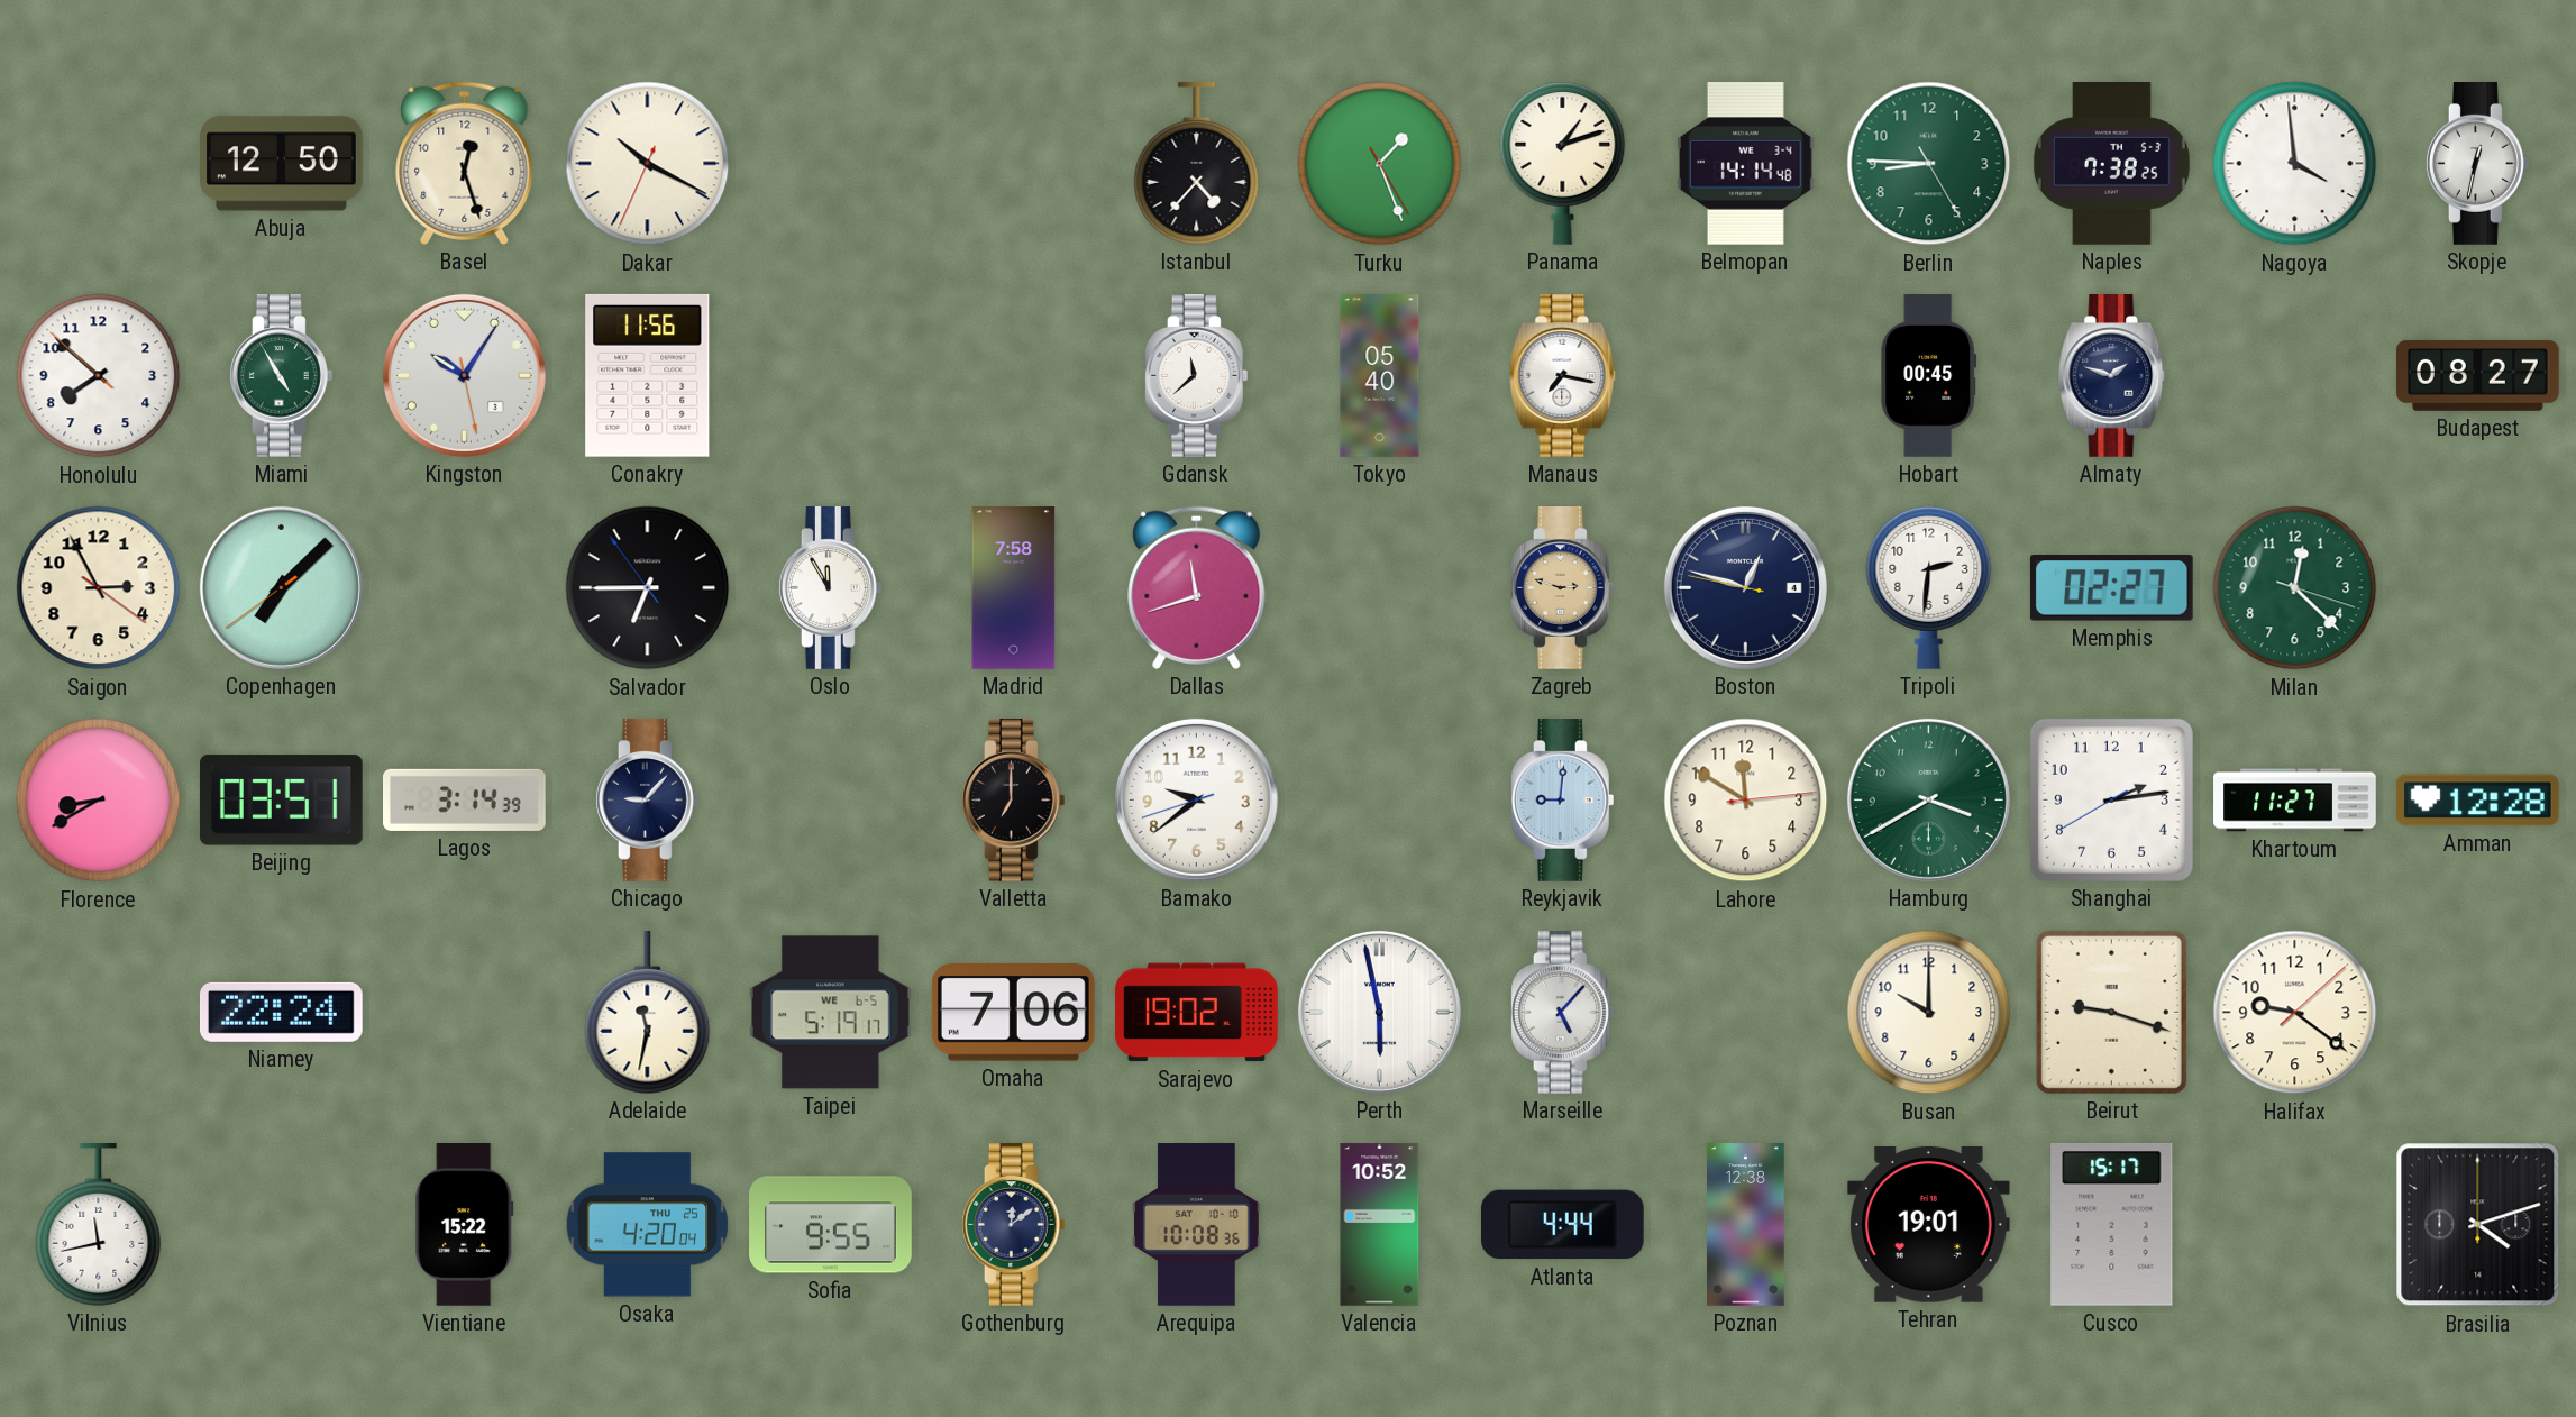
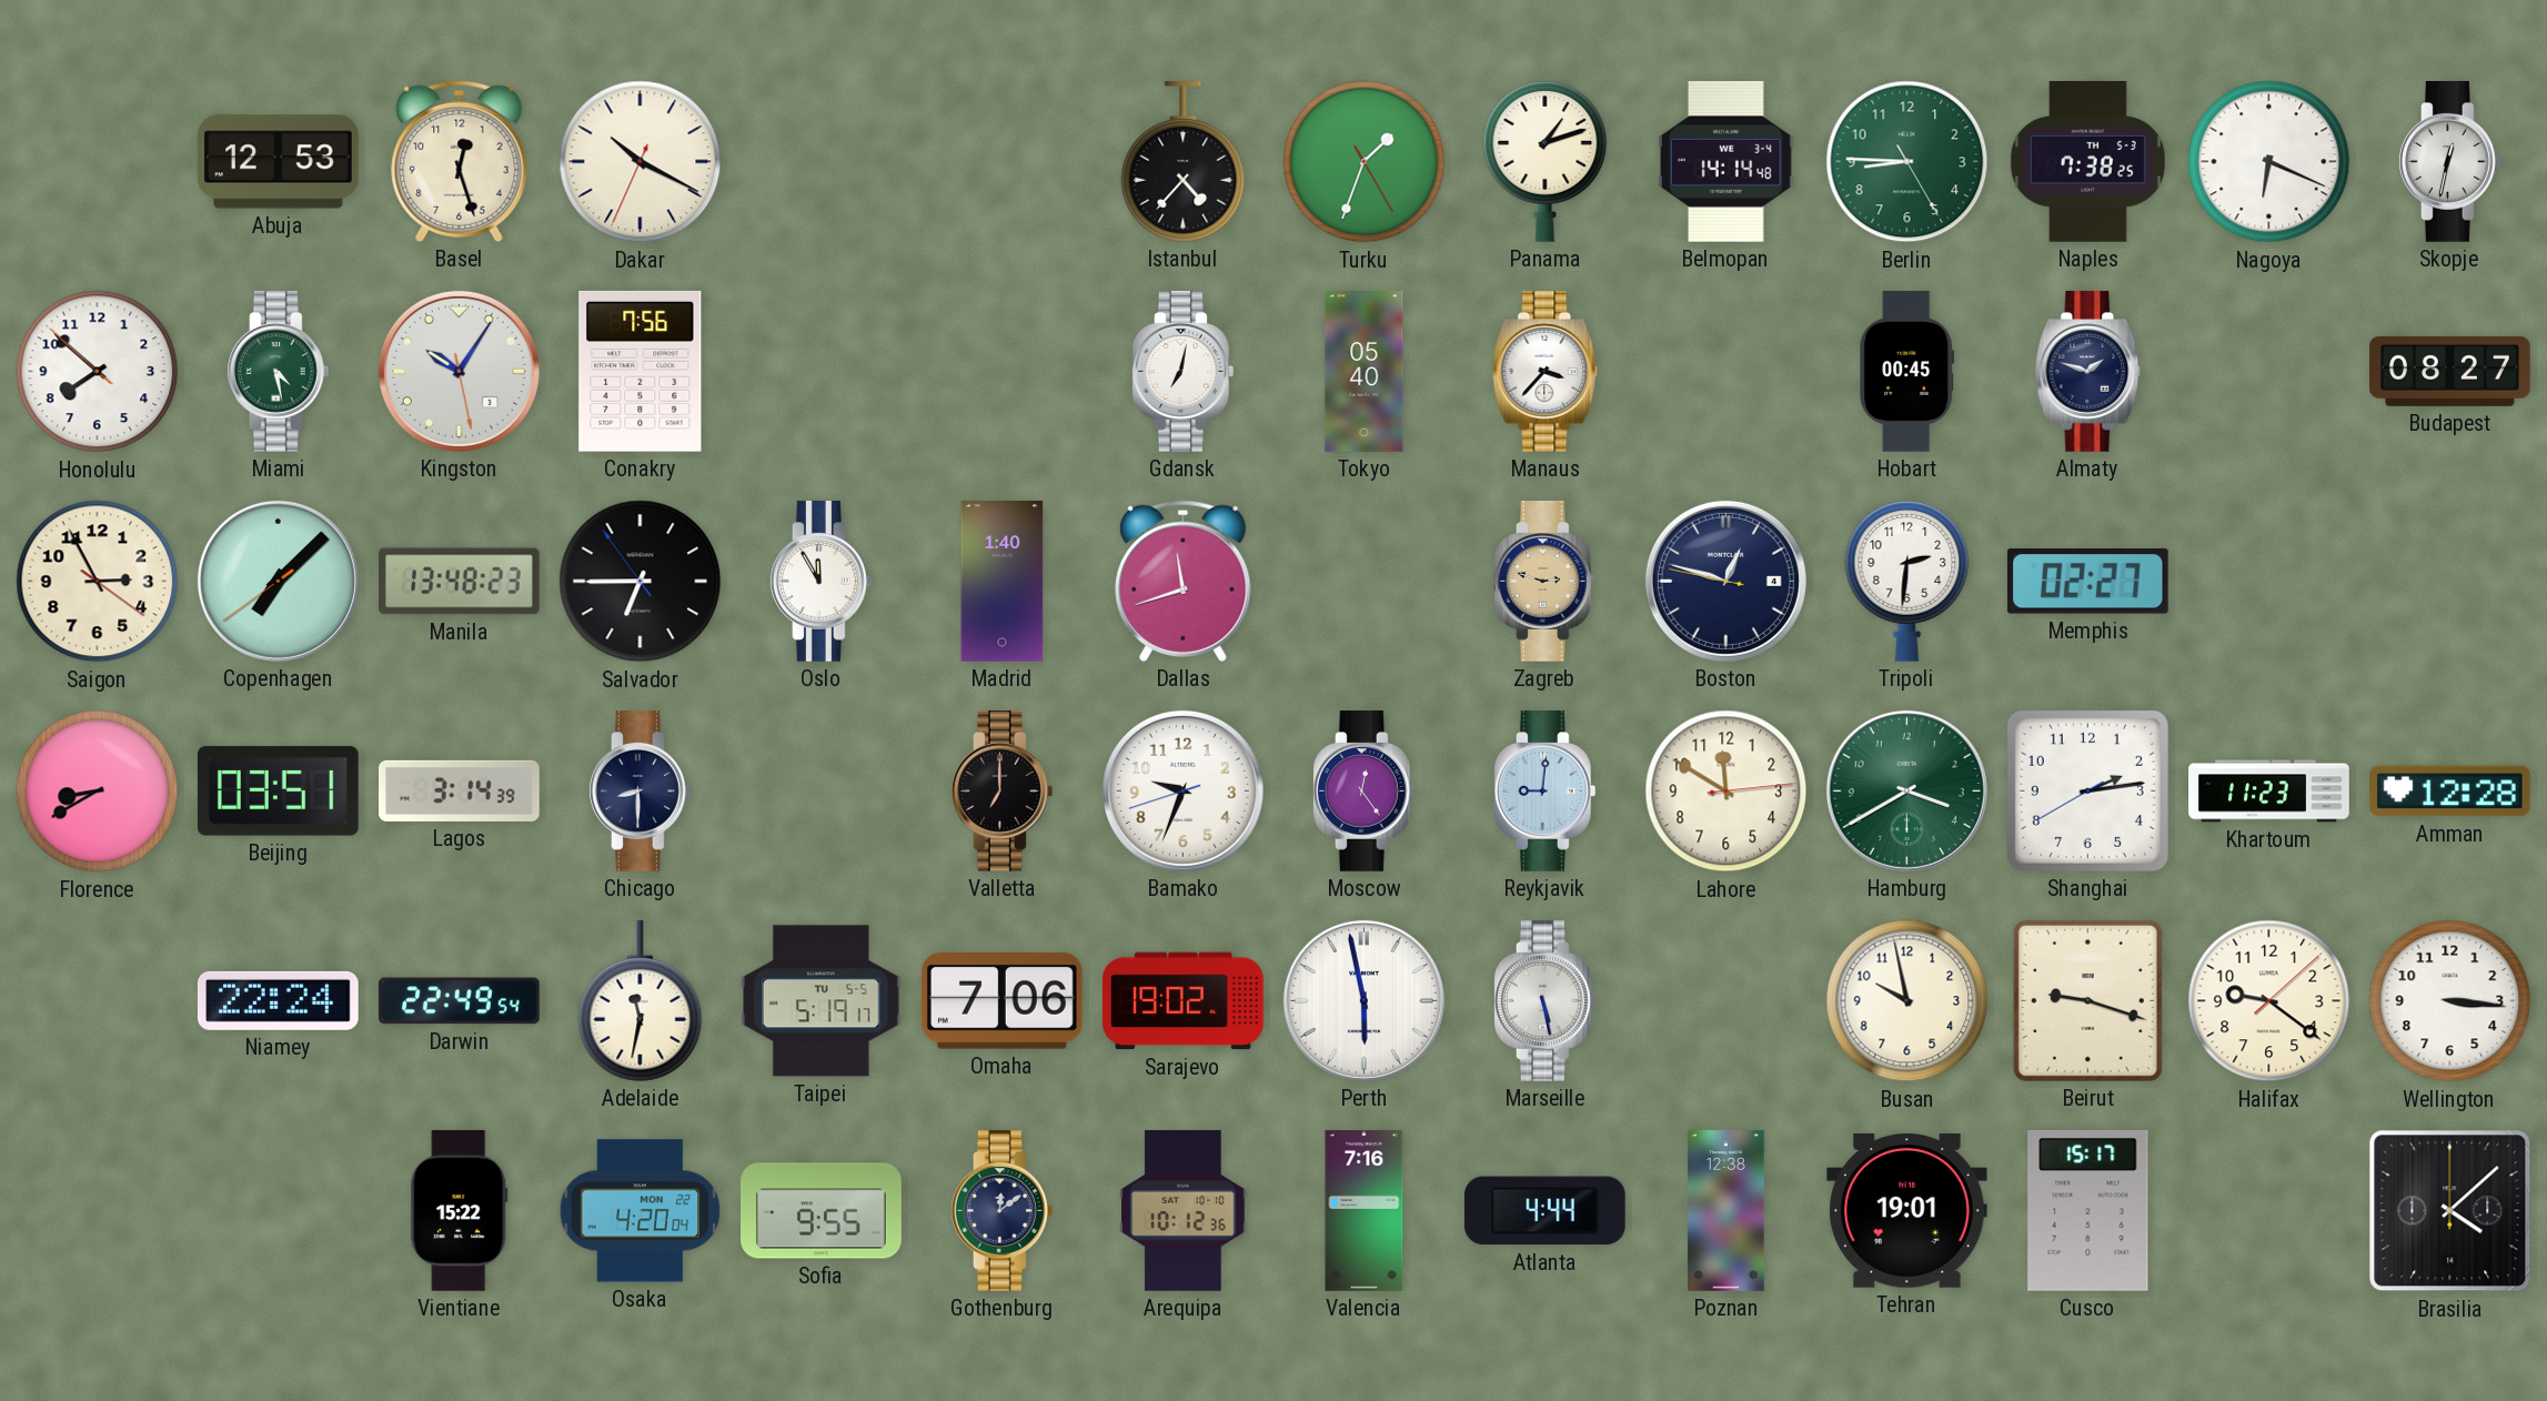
Abuja: 12:50 -> 12:53 (279, 162)
Turku: 1:26 -> 1:33 (1365, 162)
Nagoya: 3:59 -> 6:19 (2269, 162)
Miami: 4:55 -> 4:28 (278, 372)
Conakry: 11:56 -> 7:56 (641, 371)
Gdansk: 11:38 -> 7:02 (1182, 372)
Manaus: 7:17 -> 3:37 (1546, 372)
Manila: none -> 13:48 (460, 582)
Madrid: 7:58 -> 1:40 (1003, 582)
Milan: 12:22 -> none (2295, 588)
Chicago: 9:07 -> 8:30 (640, 792)
Bamako: 9:38 -> 9:33 (1182, 790)
Moscow: none -> 12:24 (1363, 792)
Khartoum: 11:27 -> 11:23 (2269, 792)
Darwin: none -> 22:49 (460, 1001)
Taipei date: WE 6-5 -> TU 5-5 (822, 1001)
Marseille: 5:07 -> 5:28 (1544, 1001)
Busan: 10:00 -> 9:58 (1907, 1001)
Wellington: none -> 3:16 (2450, 1001)
Vilnius: 11:43 -> none (99, 1225)
Osaka date: THU 25 -> MON 22 (641, 1211)
Arequipa: 10:08 -> 10:12 (1184, 1211)
Valencia: 10:52 -> 7:16 (1365, 1211)
Brasilia: 4:12 -> 4:08 (2450, 1211)
